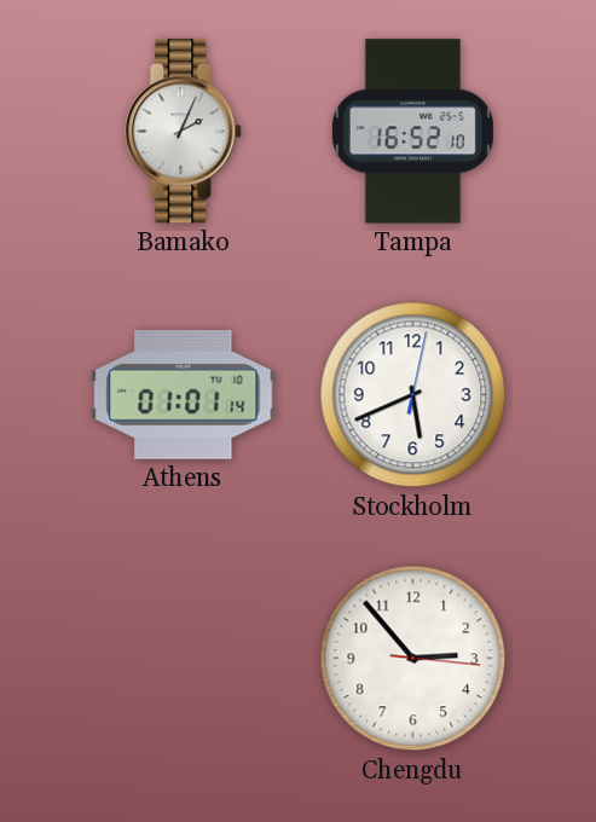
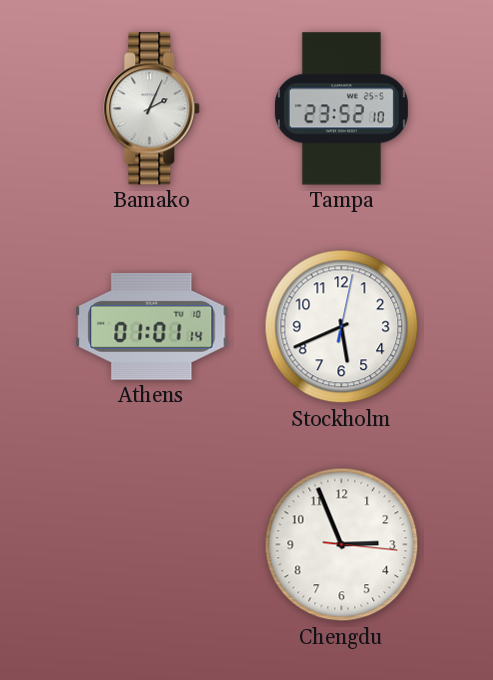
Tampa: 16:52 -> 23:52 (341, 109)
Chengdu: 2:53 -> 2:56 (342, 545)
